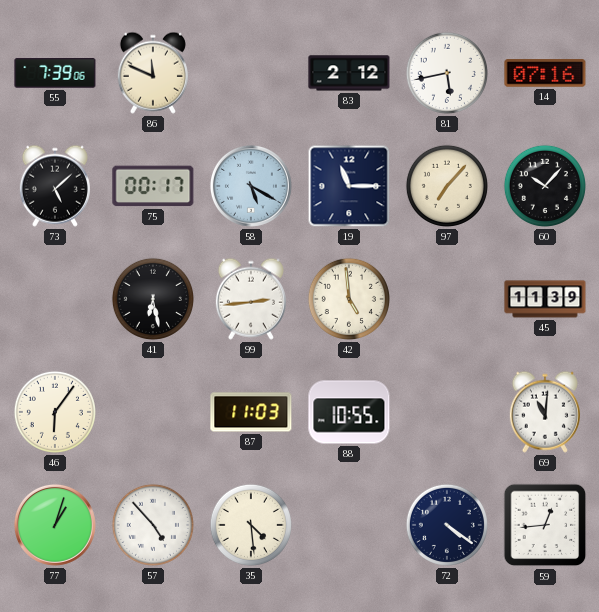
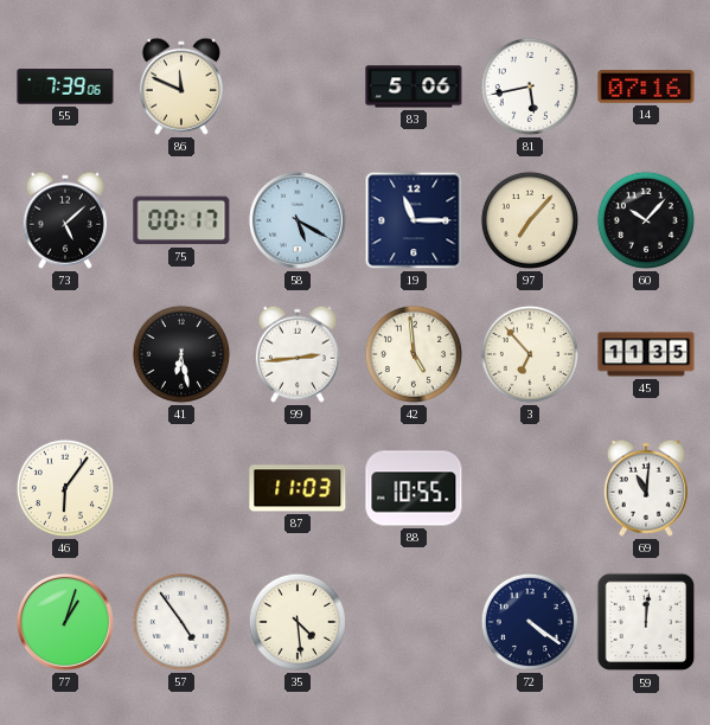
83: 2:12 -> 5:06 (414, 86)
3: none -> 6:53 (530, 354)
45: 11:39 -> 11:35 (646, 354)
57: 4:53 -> 4:54 (181, 622)
59: 12:44 -> 12:01 (646, 622)
